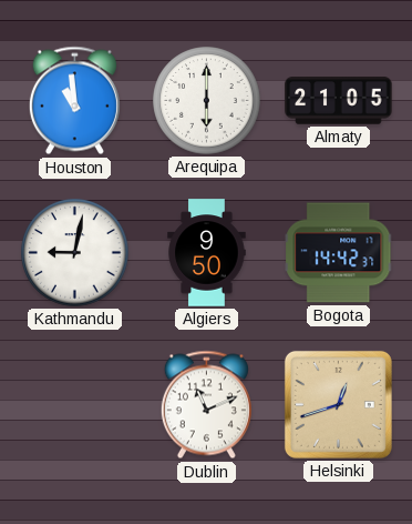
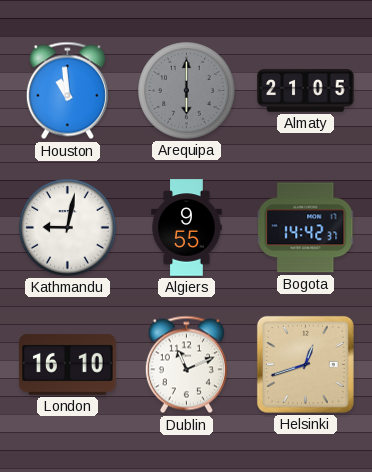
Arequipa dial: white -> grey (187, 91)
Algiers: 9:50 -> 9:55 (187, 228)
London: none -> 16:10 (68, 364)
